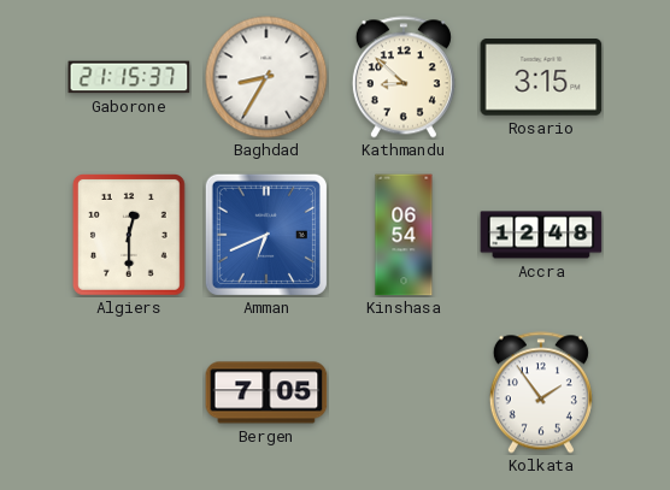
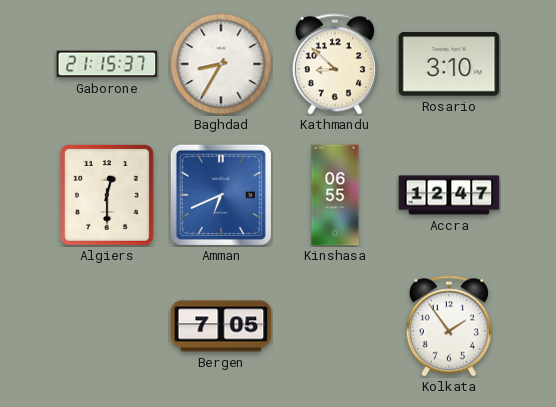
Rosario: 3:15 -> 3:10 (449, 64)
Kinshasa: 06:54 -> 06:55 (335, 195)
Accra: 12:48 -> 12:47 (449, 195)
